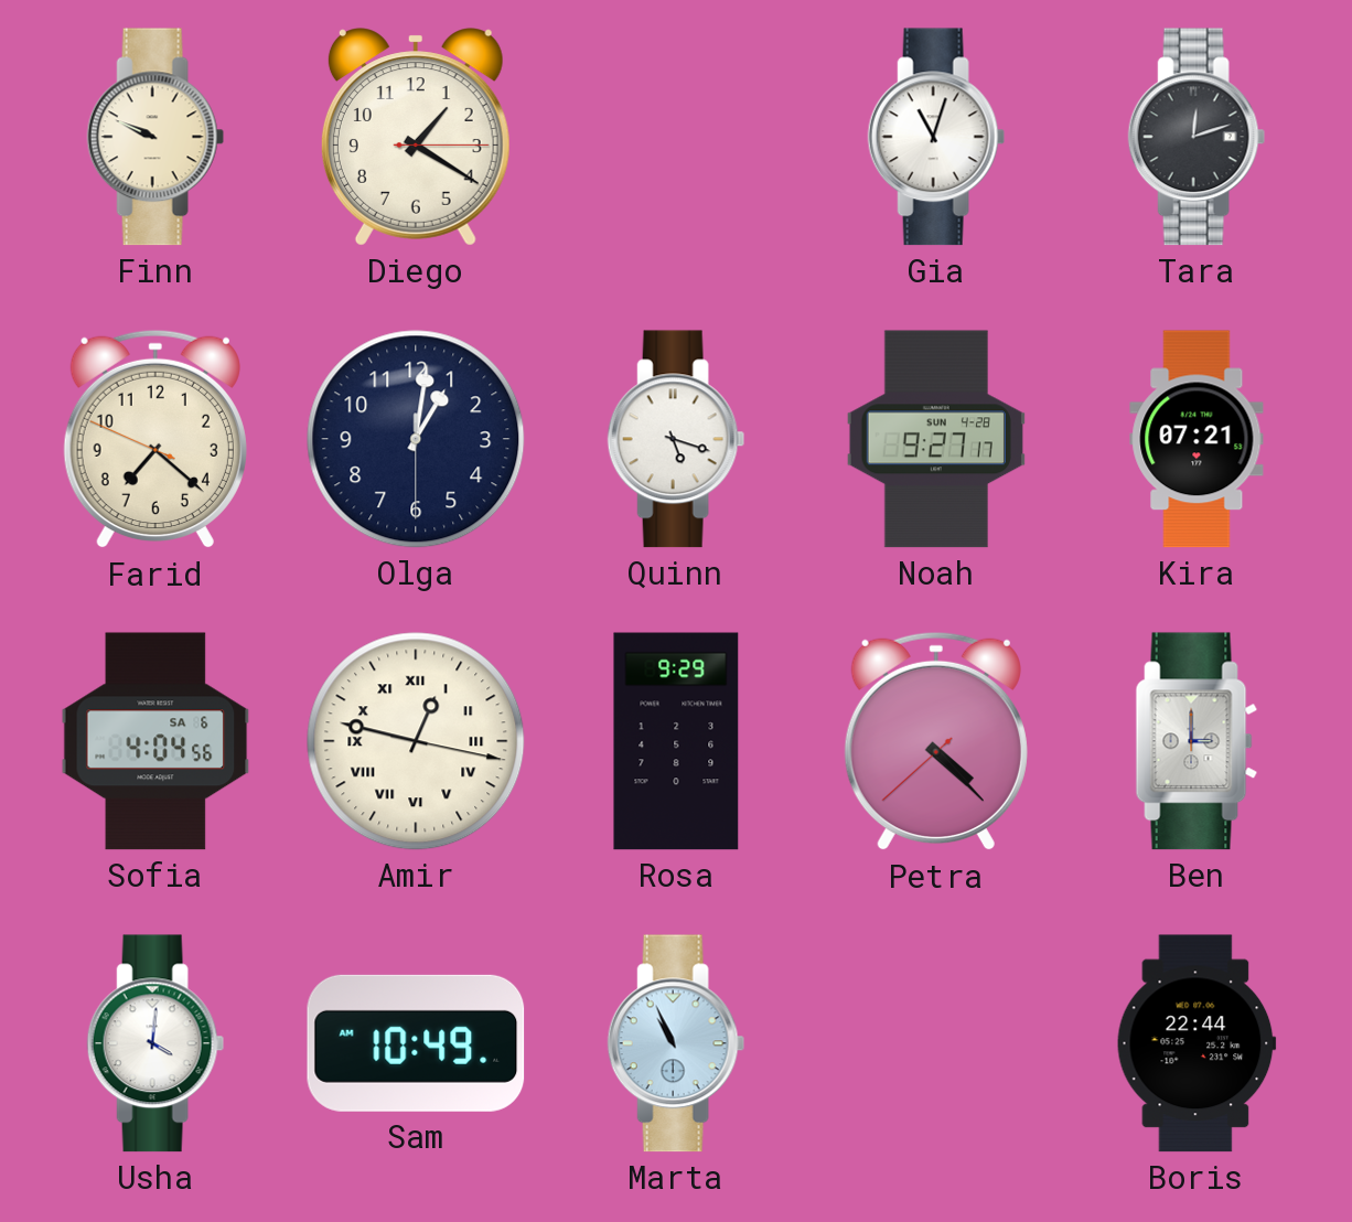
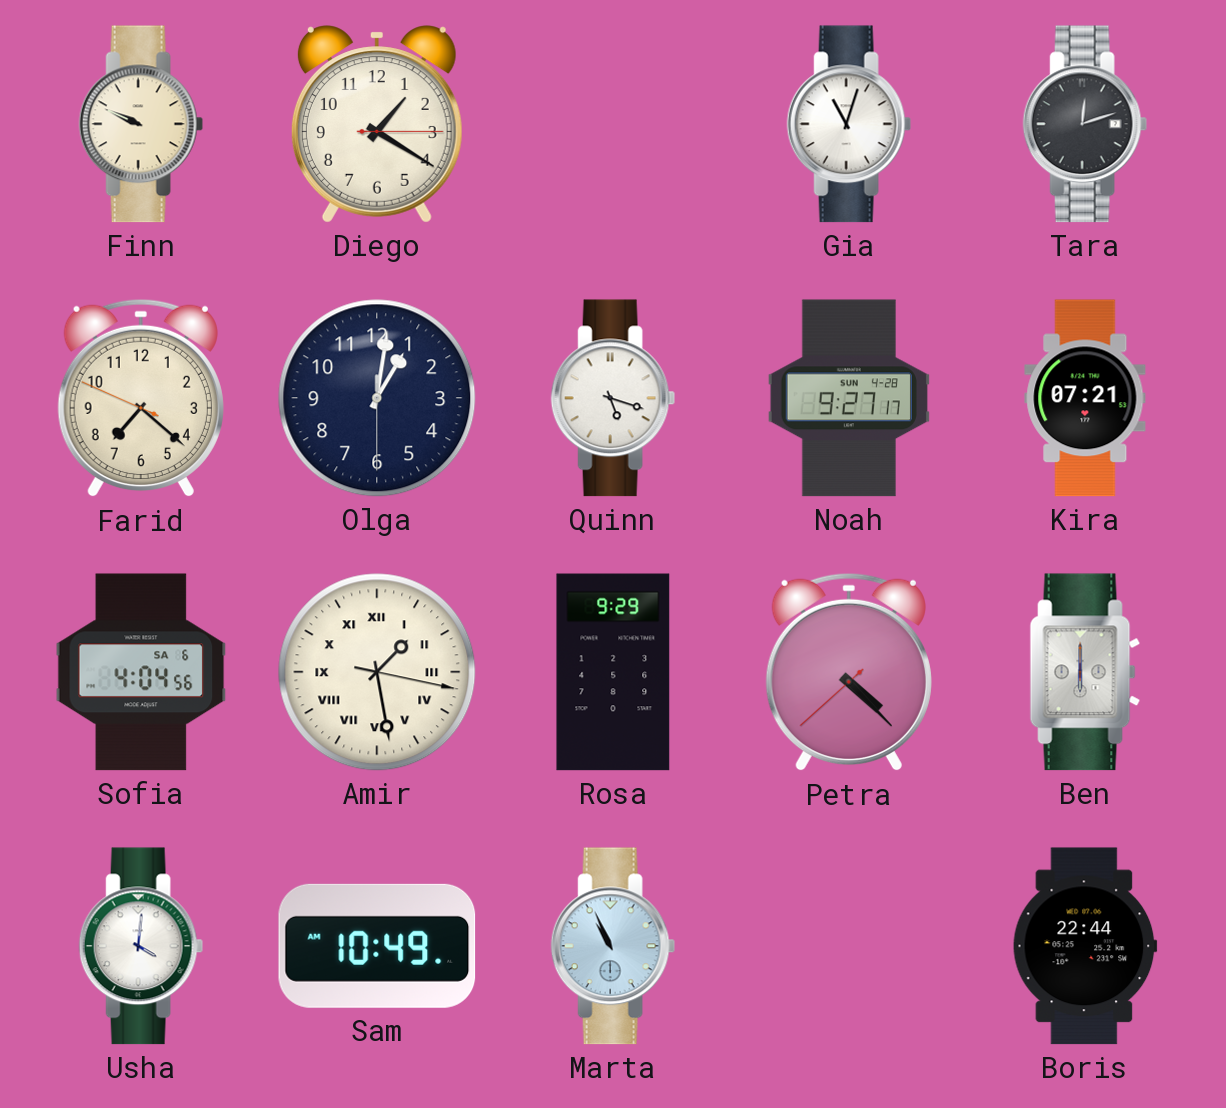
Amir: 12:47 -> 1:28 (377, 672)
Ben: 3:00 -> 6:00 (1085, 672)
